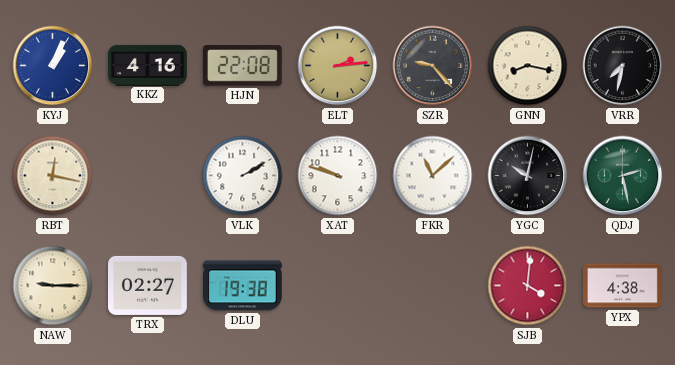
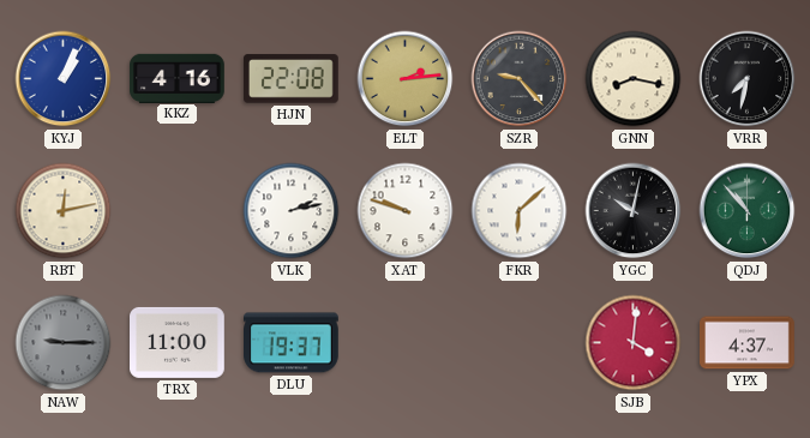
RBT: 12:17 -> 12:13 (64, 211)
VLK: 2:10 -> 2:13 (292, 211)
FKR: 11:08 -> 6:08 (520, 211)
QDJ: 2:28 -> 10:53 (748, 211)
NAW dial: cream -> grey (64, 343)
TRX: 02:27 -> 11:00 (178, 342)
DLU: 19:38 -> 19:37 (292, 343)
YPX: 4:38 -> 4:37 (748, 343)
